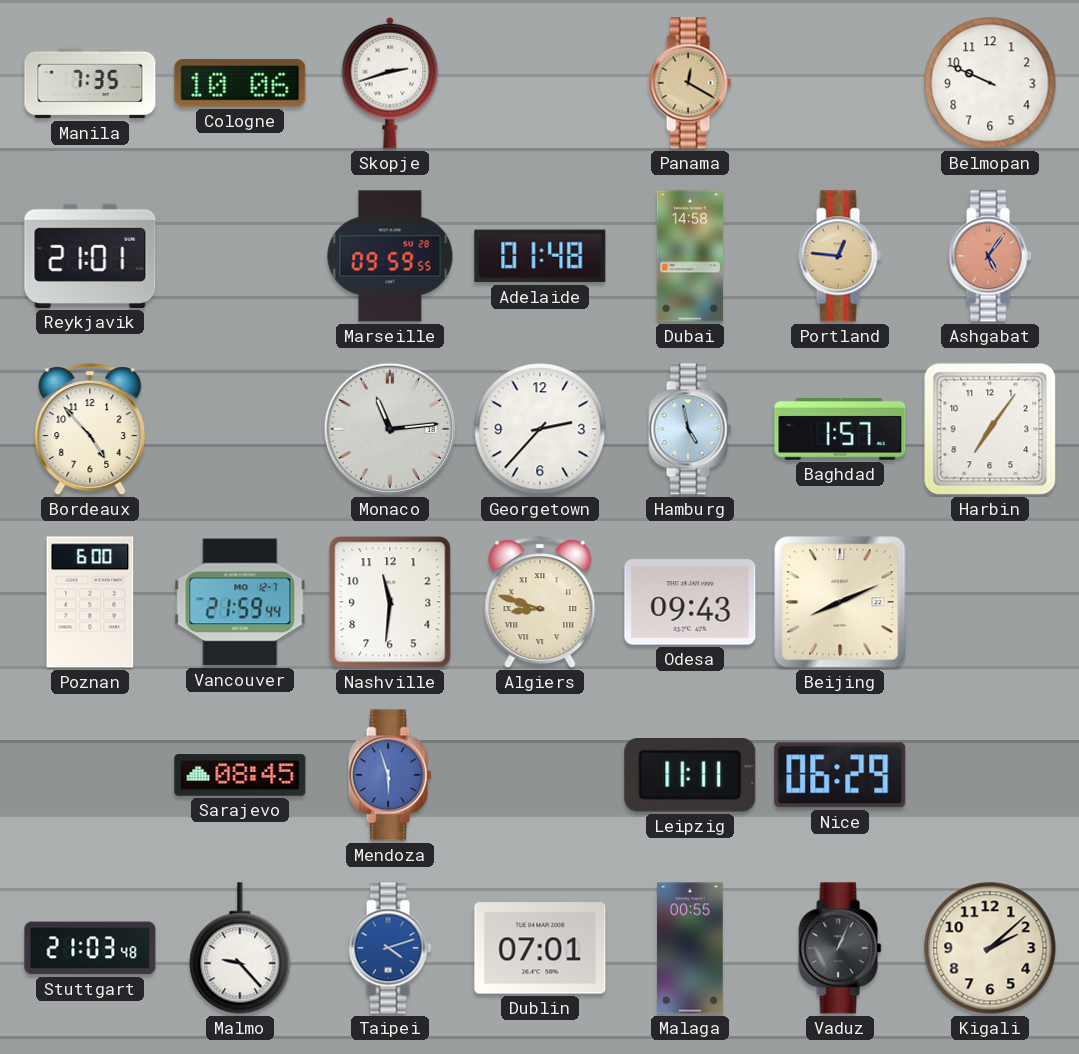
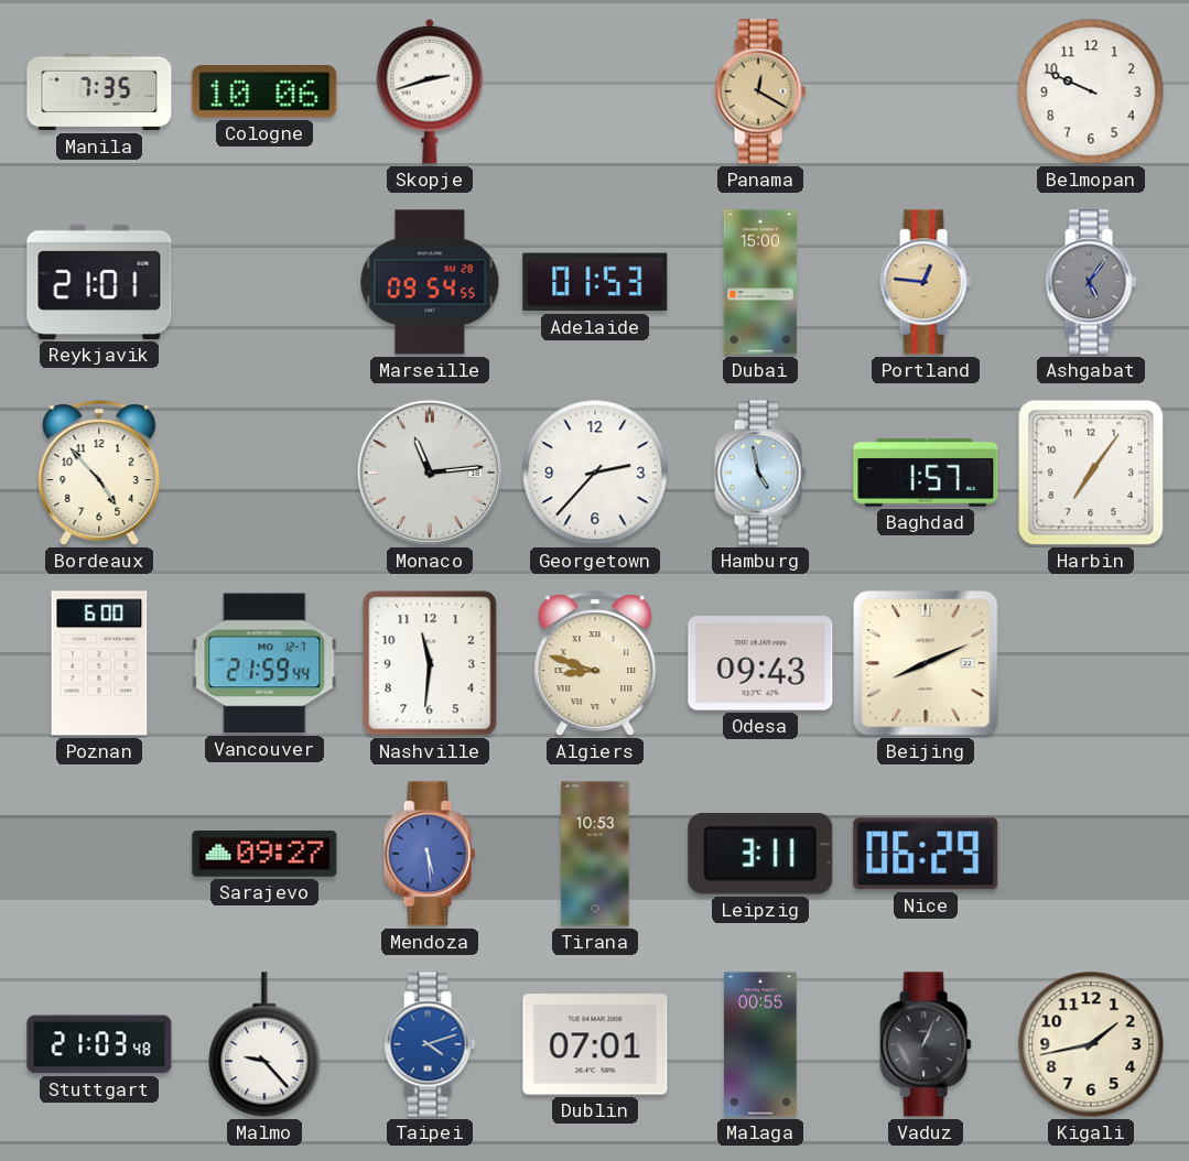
Marseille: 09:59 -> 09:54 (430, 282)
Adelaide: 01:48 -> 01:53 (595, 282)
Dubai: 14:58 -> 15:00 (760, 282)
Ashgabat dial: salmon -> grey (1091, 282)
Sarajevo: 08:45 -> 09:27 (264, 854)
Mendoza: 5:57 -> 5:29 (430, 854)
Tirana: none -> 10:53 (595, 854)
Leipzig: 11:11 -> 3:11 (760, 855)
Kigali: 2:08 -> 1:43 (1091, 1044)
